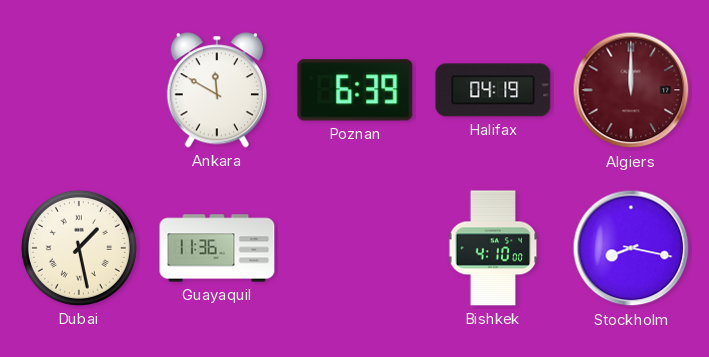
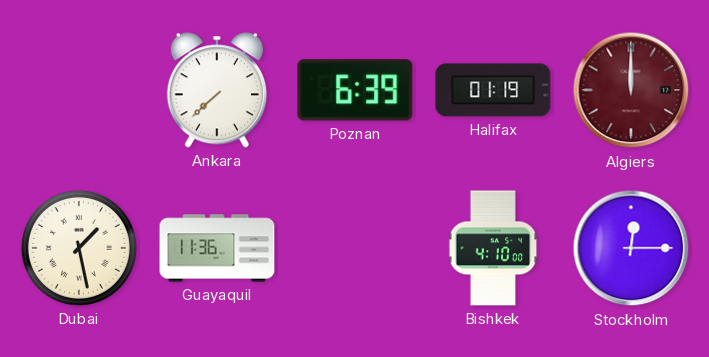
Ankara: 11:50 -> 7:38 (217, 90)
Halifax: 04:19 -> 01:19 (493, 90)
Stockholm: 8:17 -> 12:15 (631, 248)
